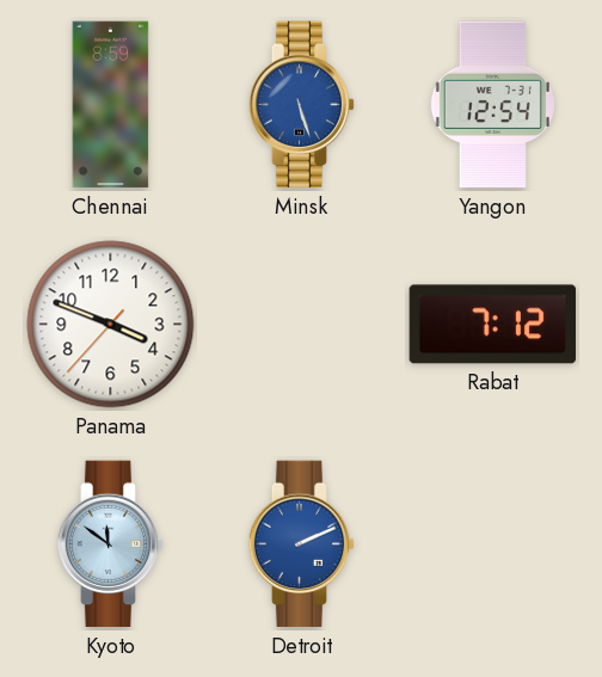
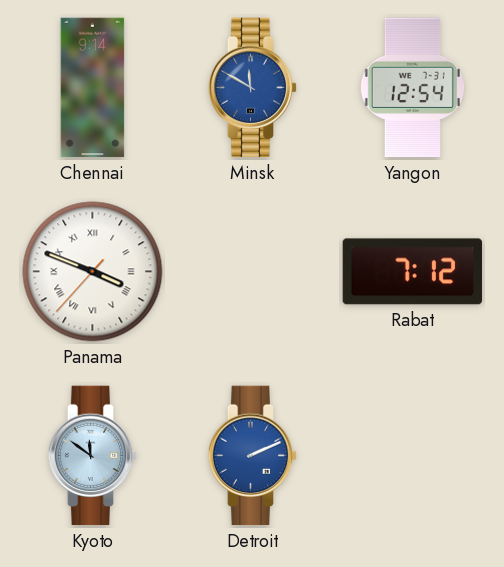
Chennai: 8:59 -> 9:14 (93, 88)
Minsk: 5:27 -> 11:50 (253, 88)
Panama numerals: Arabic -> Roman (93, 272)
